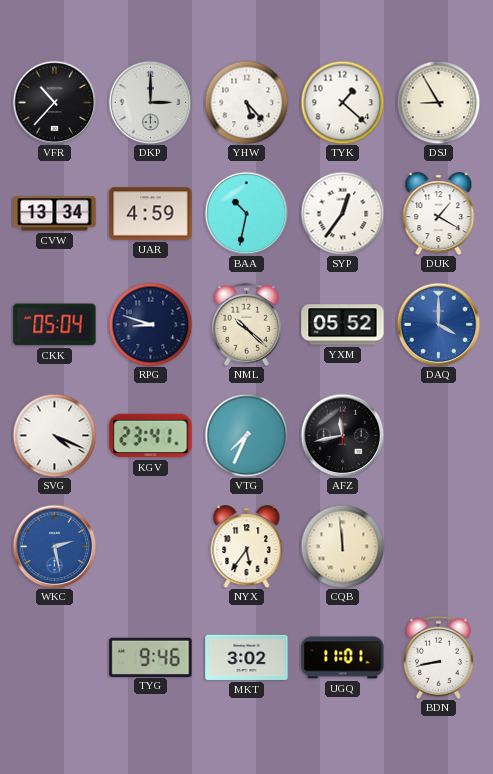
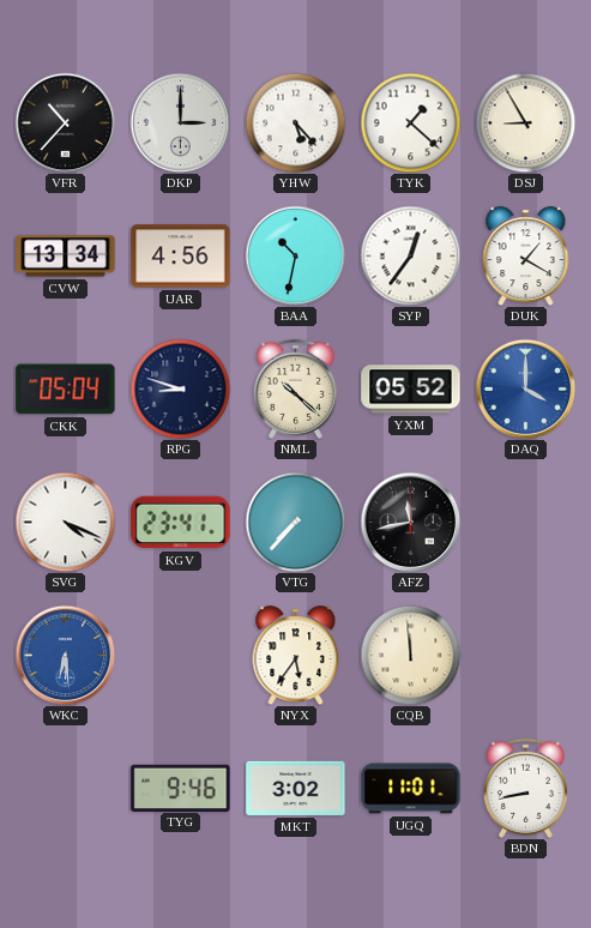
UAR: 4:59 -> 4:56 (181, 257)
VTG: 7:34 -> 7:37 (295, 522)
WKC: 2:28 -> 6:29 (65, 655)
